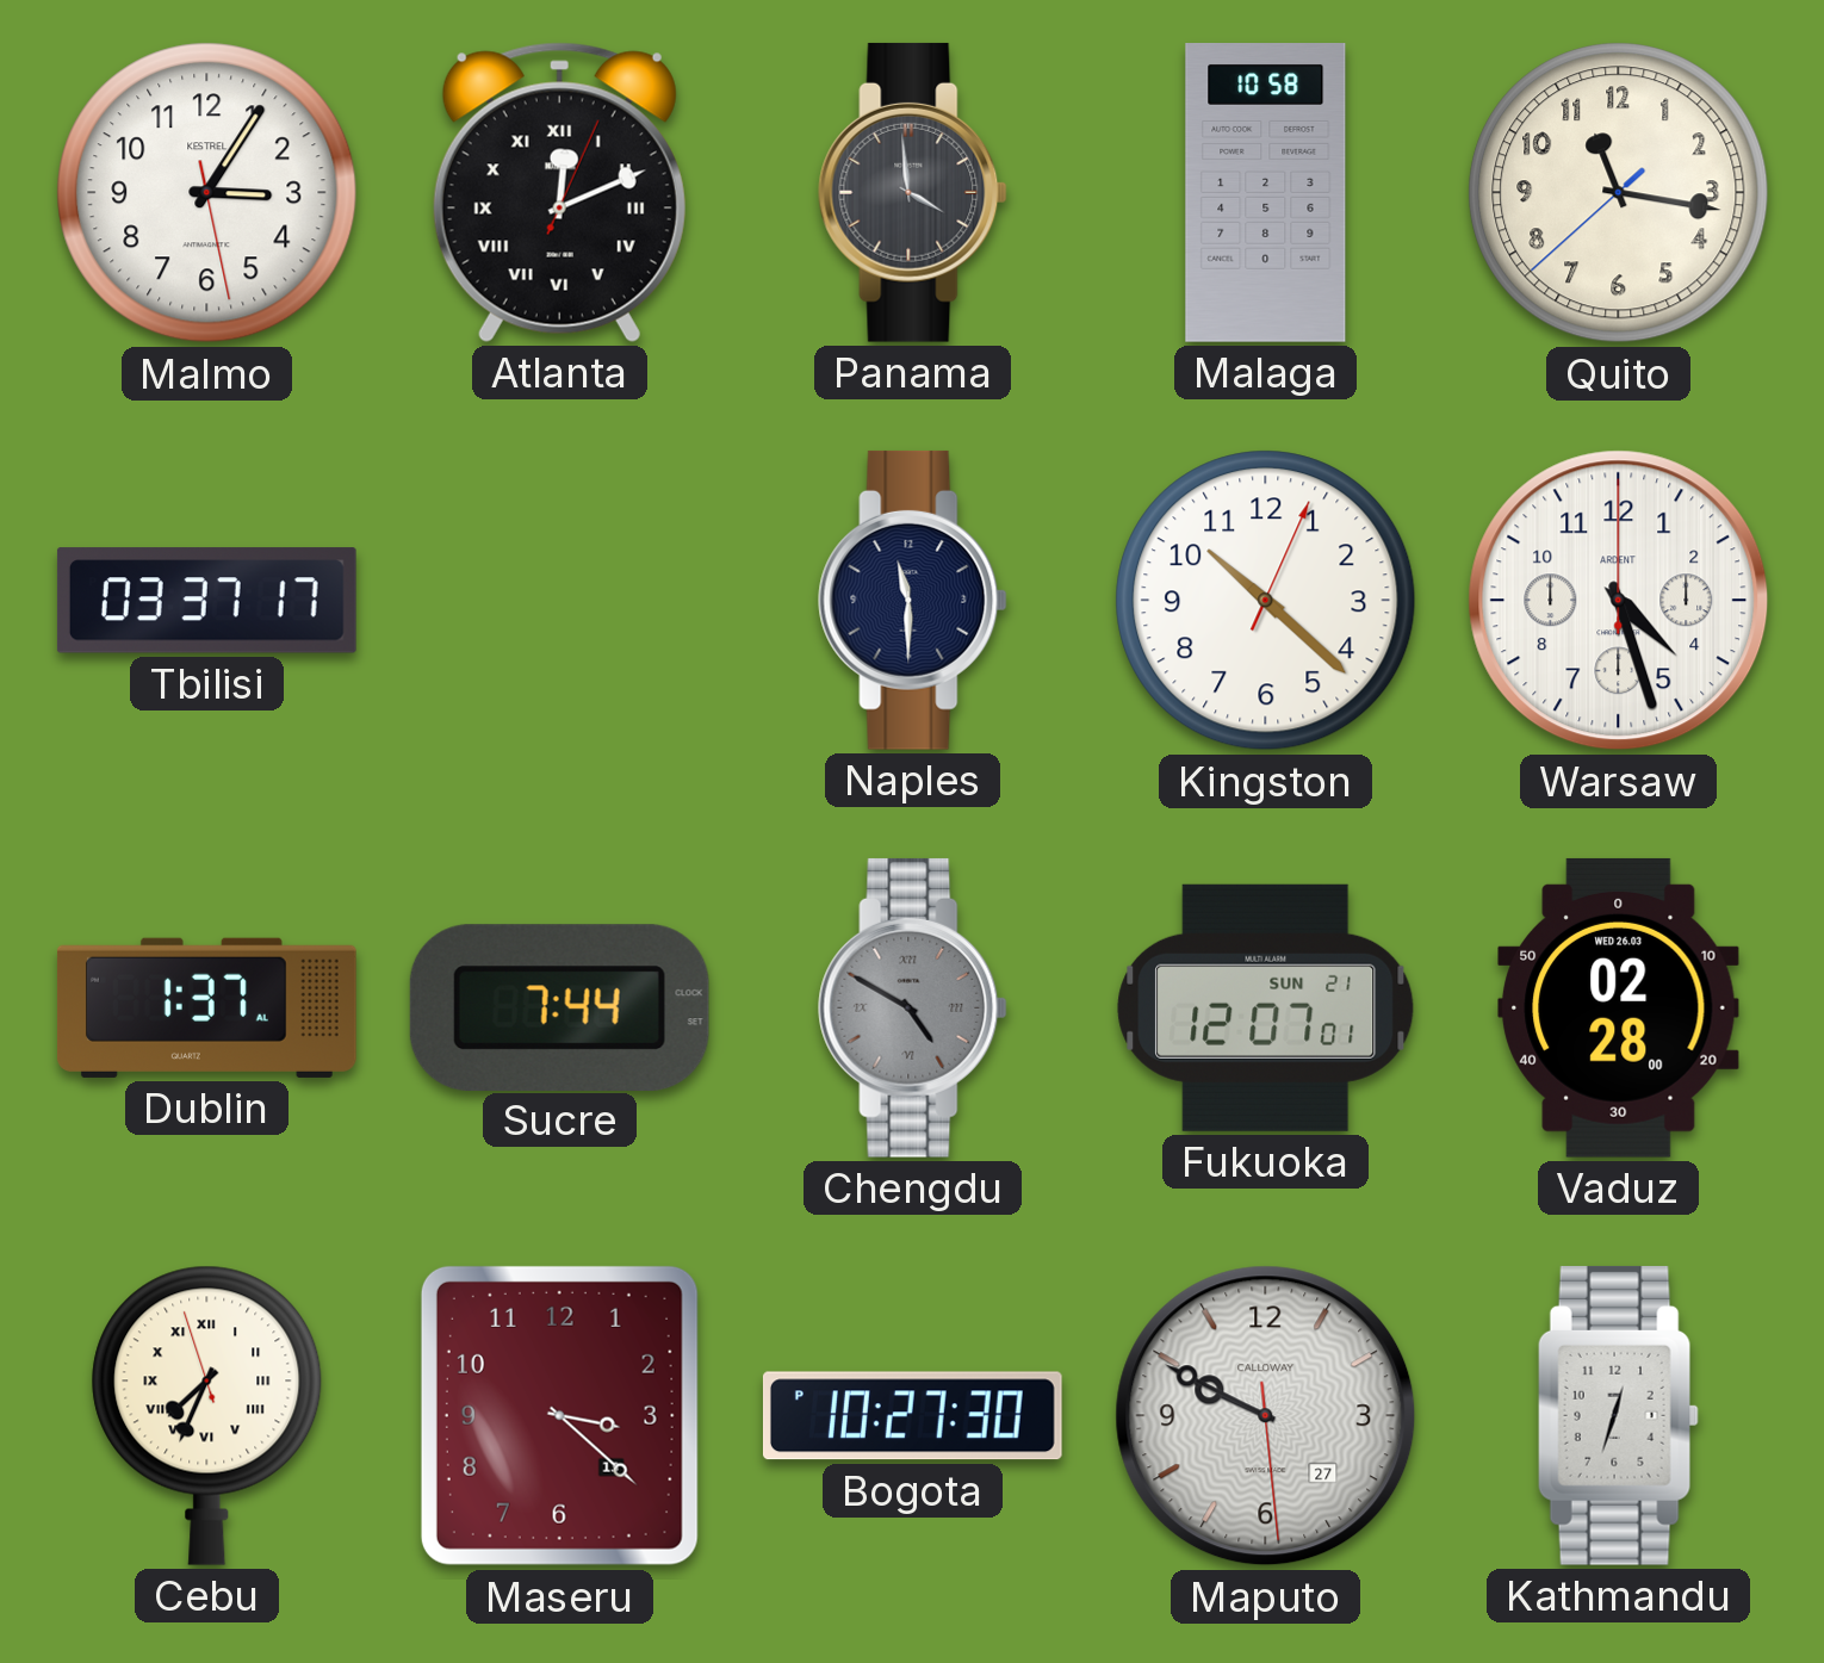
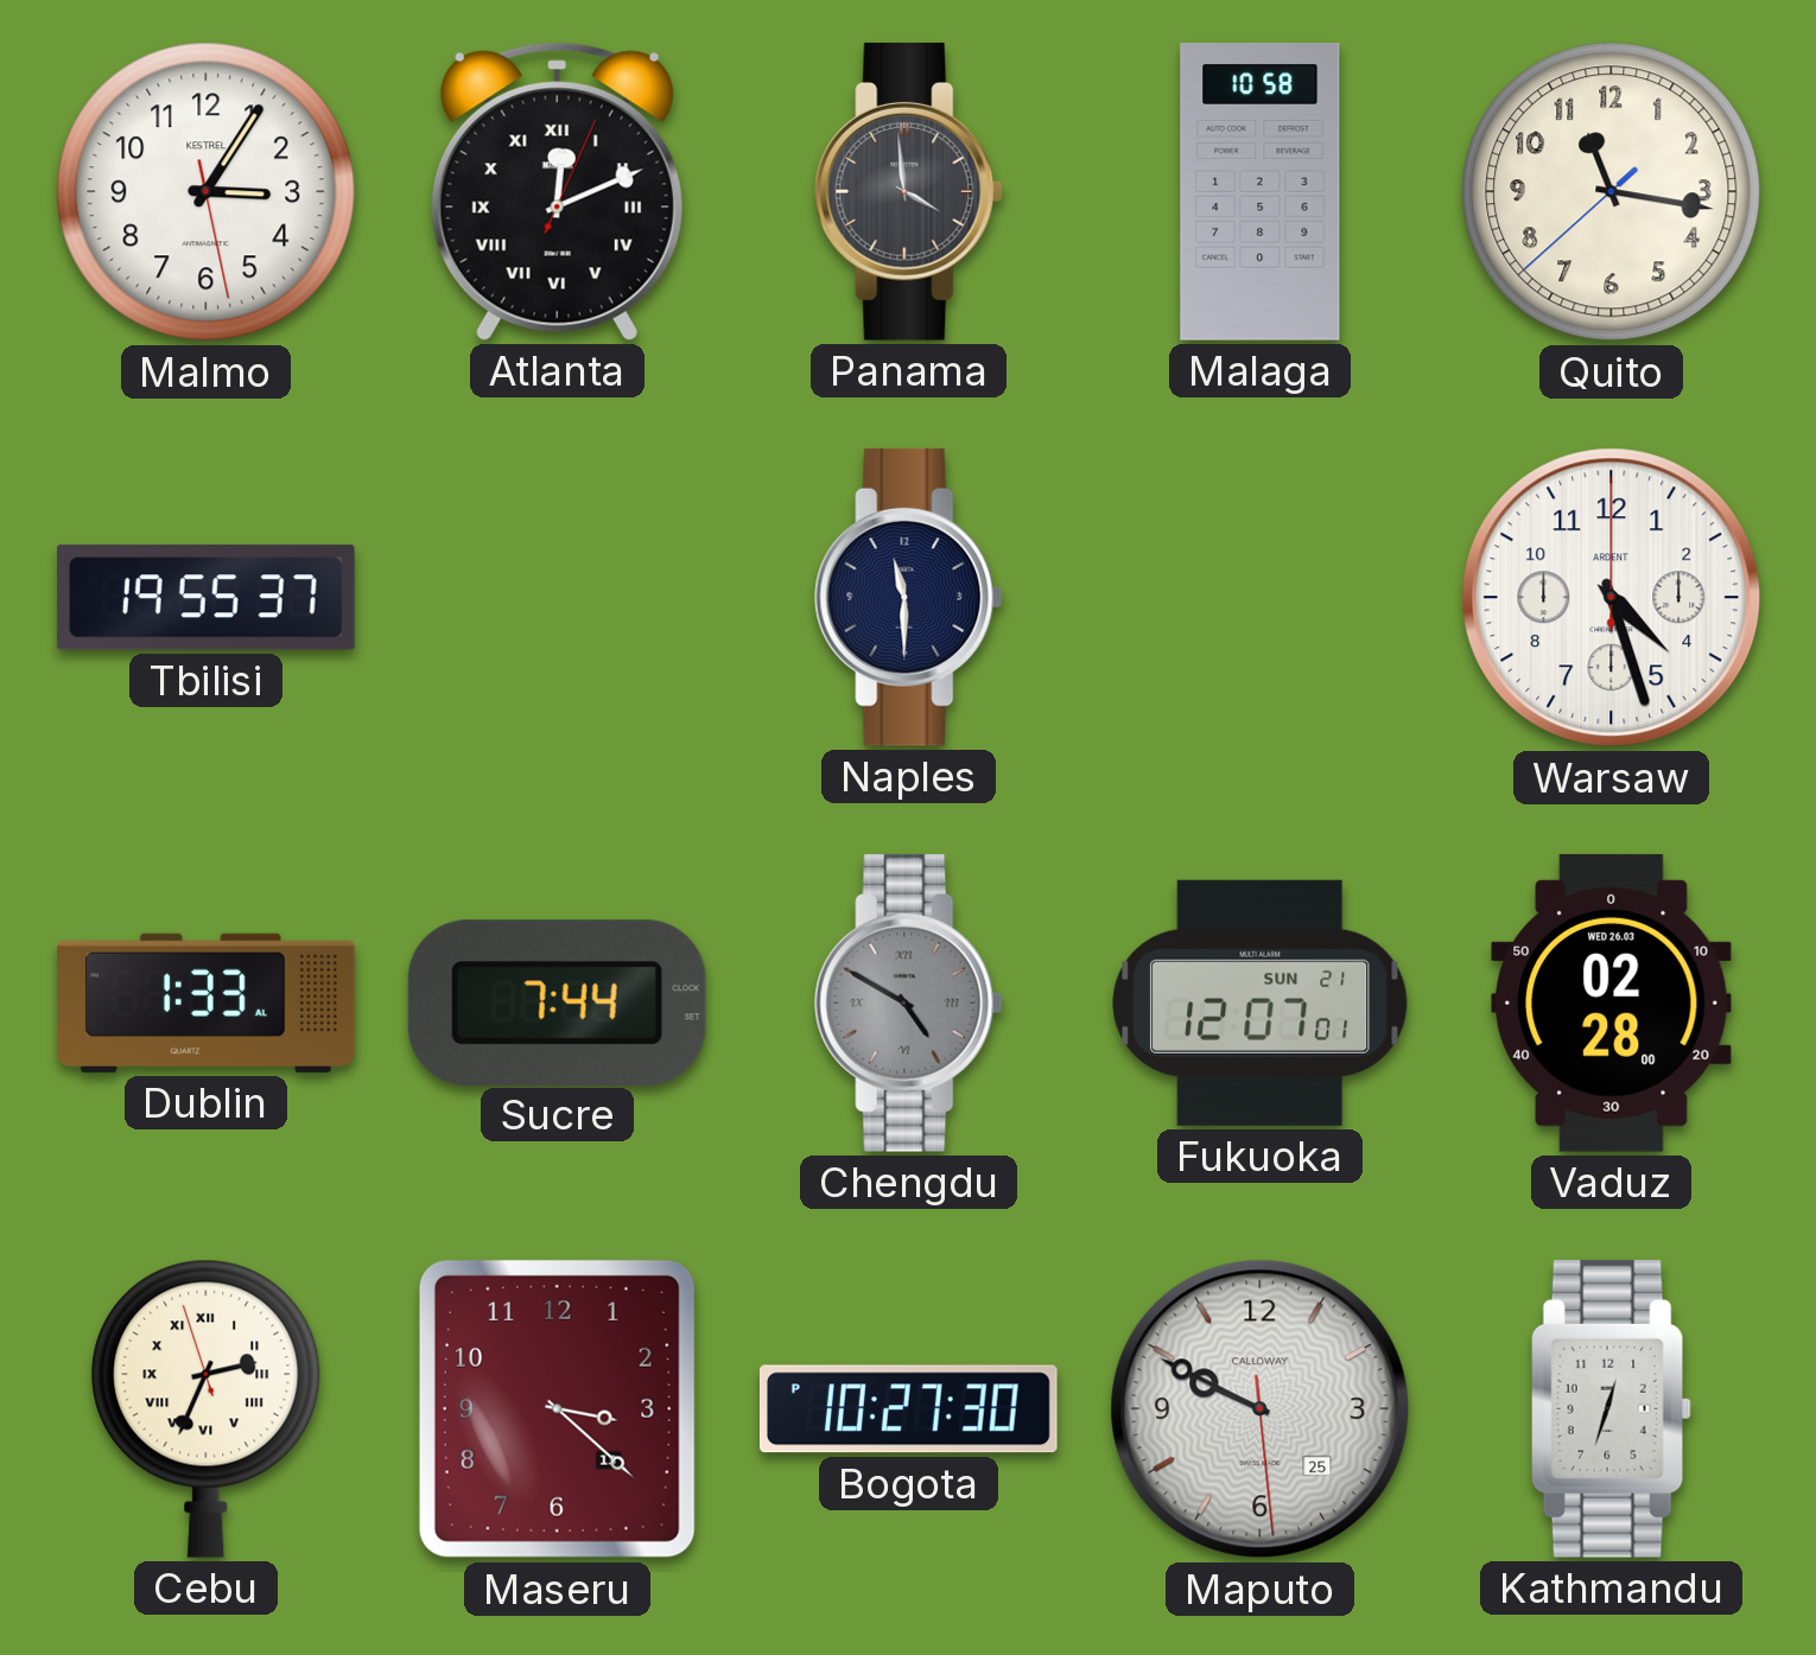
Tbilisi: 03:37 -> 19:55 (205, 598)
Kingston: 10:22 -> none (1266, 601)
Dublin: 1:37 -> 1:33 (205, 1002)
Cebu: 7:33 -> 2:33 (207, 1408)
Maputo date: 27 -> 25 (1261, 1409)
